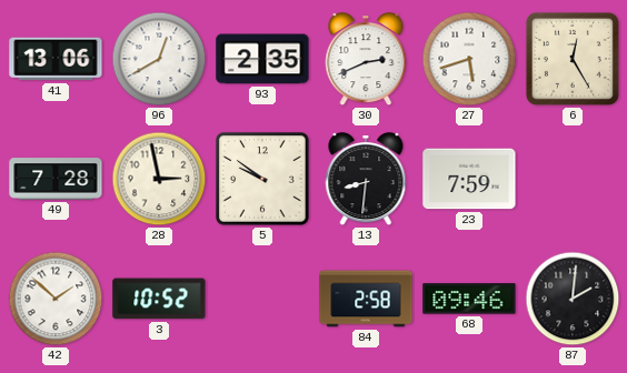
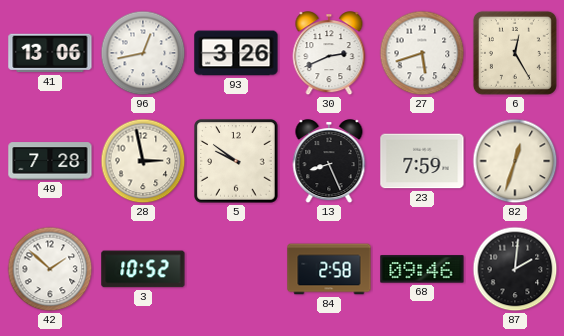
96: 12:40 -> 12:43 (143, 53)
93: 2:35 -> 3:26 (236, 53)
13: 8:31 -> 8:26 (329, 162)
82: none -> 12:33 (515, 161)
